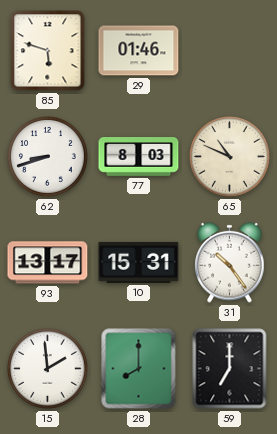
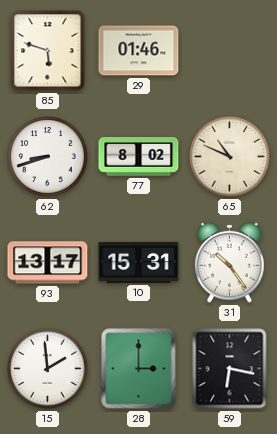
77: 8:03 -> 8:02 (139, 157)
28: 8:00 -> 3:00 (139, 369)
59: 7:00 -> 6:17 (230, 369)
